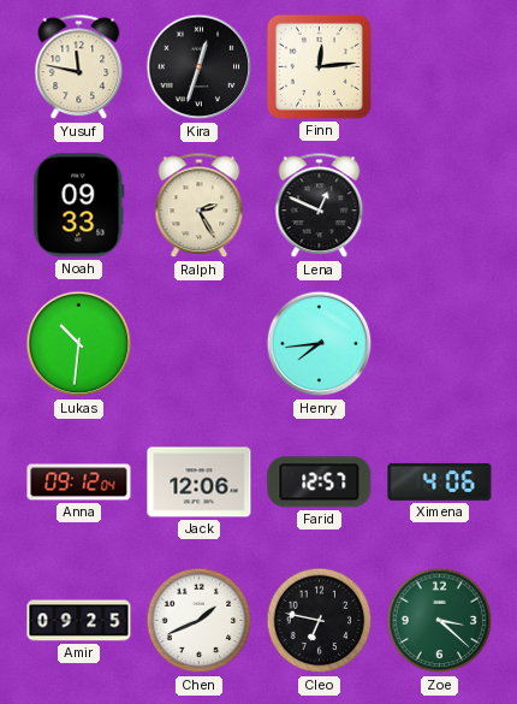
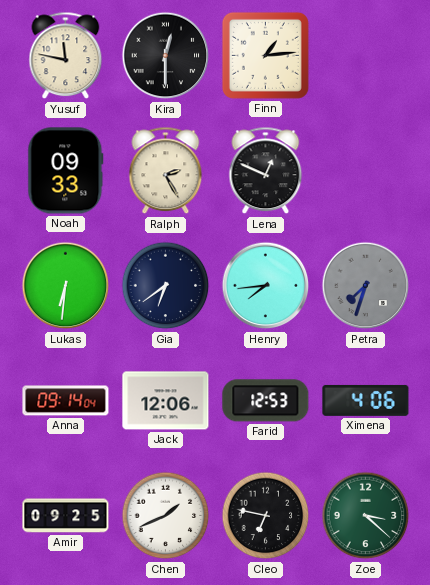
Kira: 12:33 -> 12:30 (166, 56)
Finn: 12:14 -> 1:14 (265, 55)
Lukas: 10:31 -> 6:31 (66, 286)
Gia: none -> 6:39 (166, 286)
Petra: none -> 7:33 (366, 286)
Anna: 09:12 -> 09:14 (66, 401)
Farid: 12:57 -> 12:53 (266, 401)
